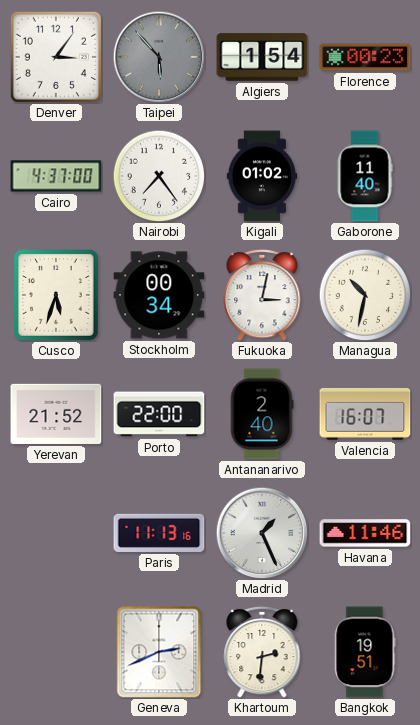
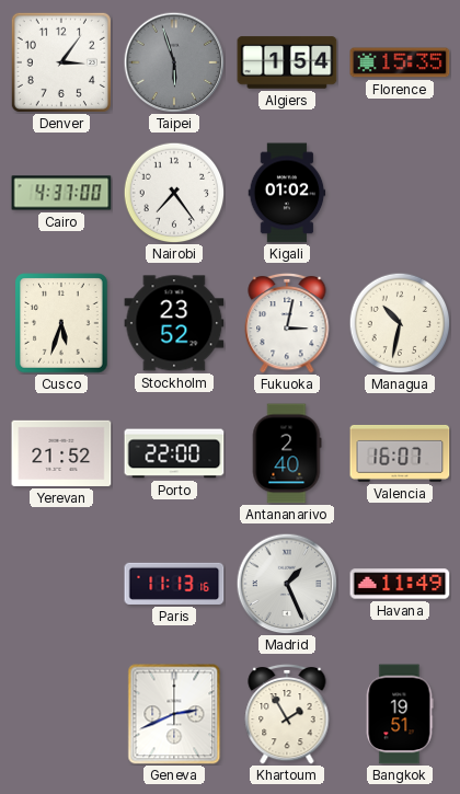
Taipei: 5:53 -> 5:57 (174, 62)
Florence: 00:23 -> 15:35 (400, 62)
Gaborone: 11:40 -> none (365, 176)
Stockholm: 00:34 -> 23:52 (174, 323)
Havana: 11:46 -> 11:49 (400, 584)
Khartoum: 2:31 -> 1:55 (287, 714)
